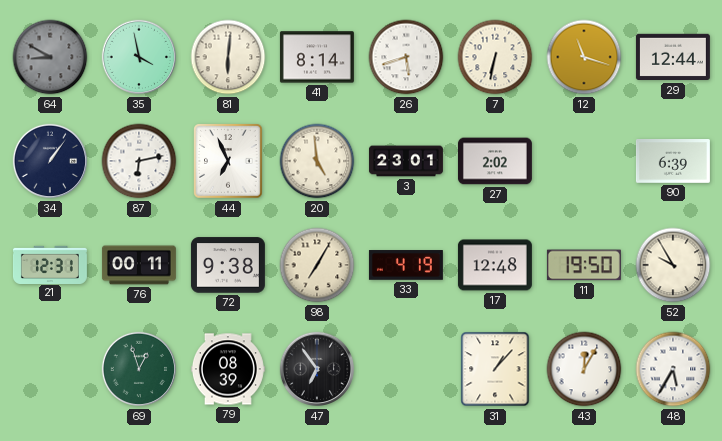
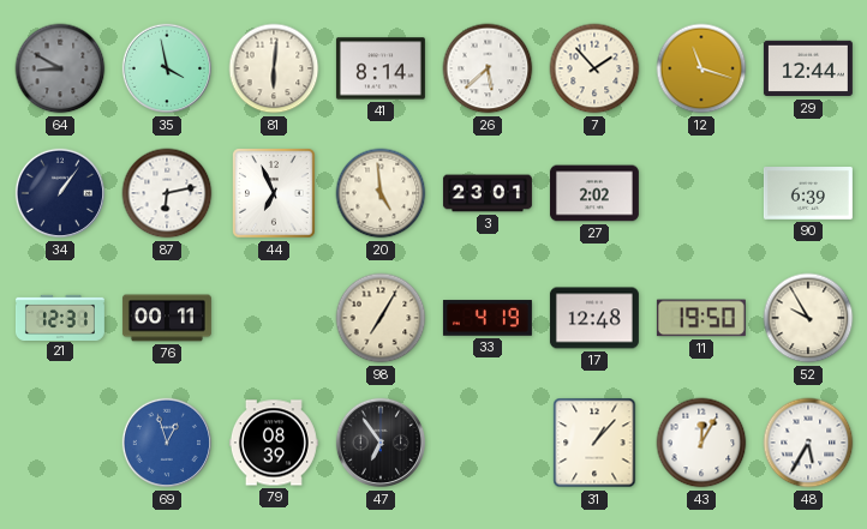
26: 5:42 -> 5:38 (488, 68)
7: 6:32 -> 1:53 (594, 68)
72: 9:38 -> none (228, 265)
69 dial: green -> blue (167, 443)
